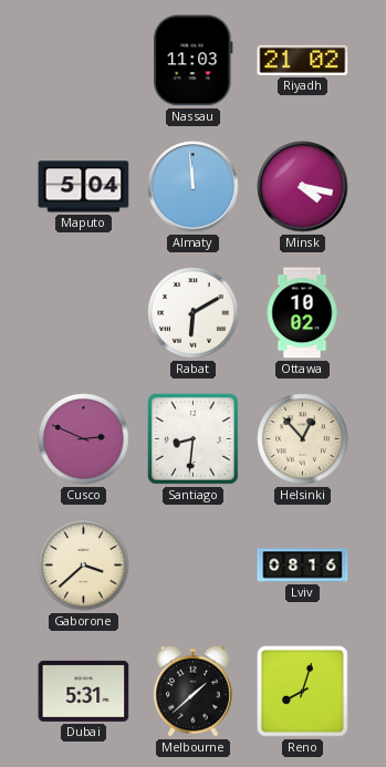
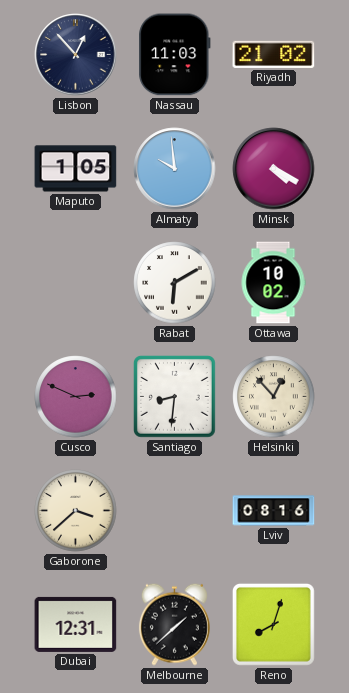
Lisbon: none -> 12:53 (76, 55)
Maputo: 5:04 -> 1:05 (76, 169)
Almaty: 11:59 -> 9:59 (175, 169)
Minsk: 4:17 -> 4:20 (274, 169)
Dubai: 5:31 -> 12:31 (76, 624)
